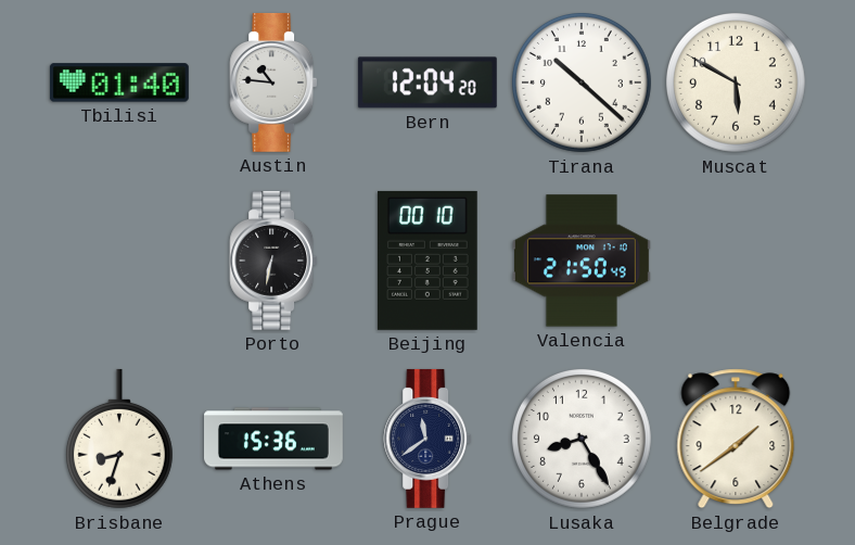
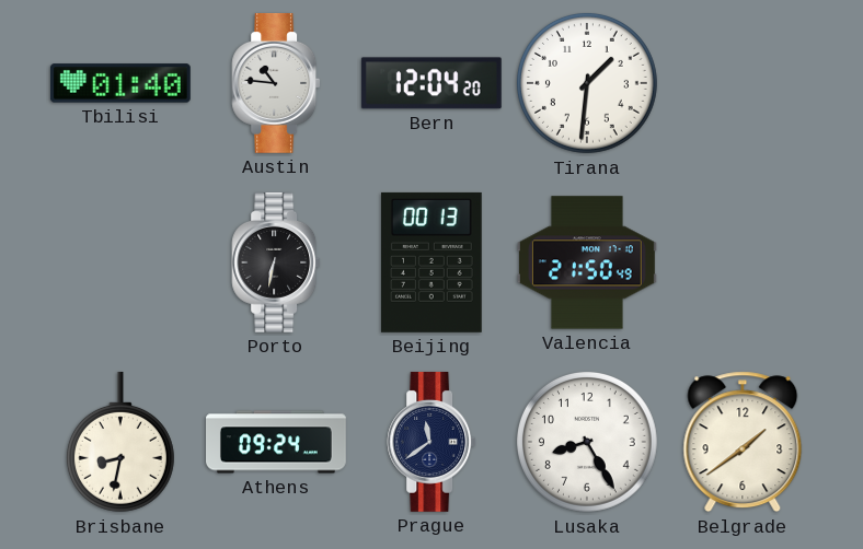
Tirana: 10:22 -> 1:31 (587, 83)
Muscat: 5:50 -> none (736, 83)
Beijing: 00:10 -> 00:13 (433, 262)
Brisbane: 8:33 -> 8:32 (120, 442)
Athens: 15:36 -> 09:24 (277, 442)
